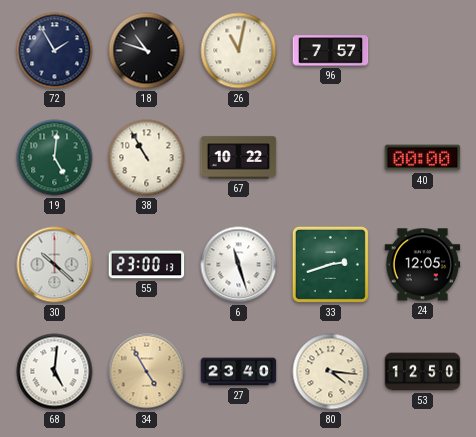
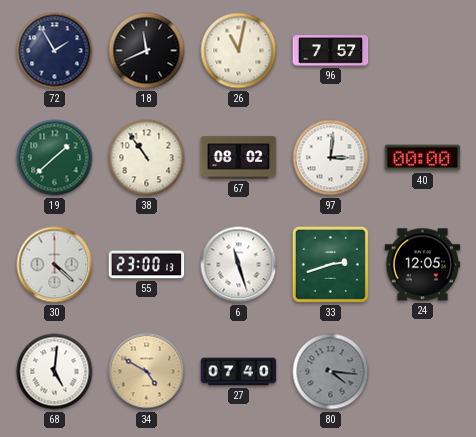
18: 10:48 -> 11:41 (147, 51)
19: 5:01 -> 1:38 (55, 158)
38: 10:55 -> 10:54 (147, 158)
67: 10:22 -> 08:02 (239, 158)
97: none -> 3:01 (331, 158)
30: 10:22 -> 4:22 (55, 265)
34: 4:55 -> 4:50 (147, 372)
27: 23:40 -> 07:40 (239, 372)
80 dial: cream -> grey (331, 372)
53: 12:50 -> none (423, 372)
